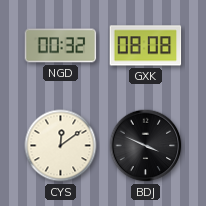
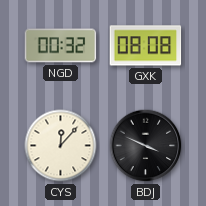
CYS: 12:09 -> 12:07 (61, 146)
